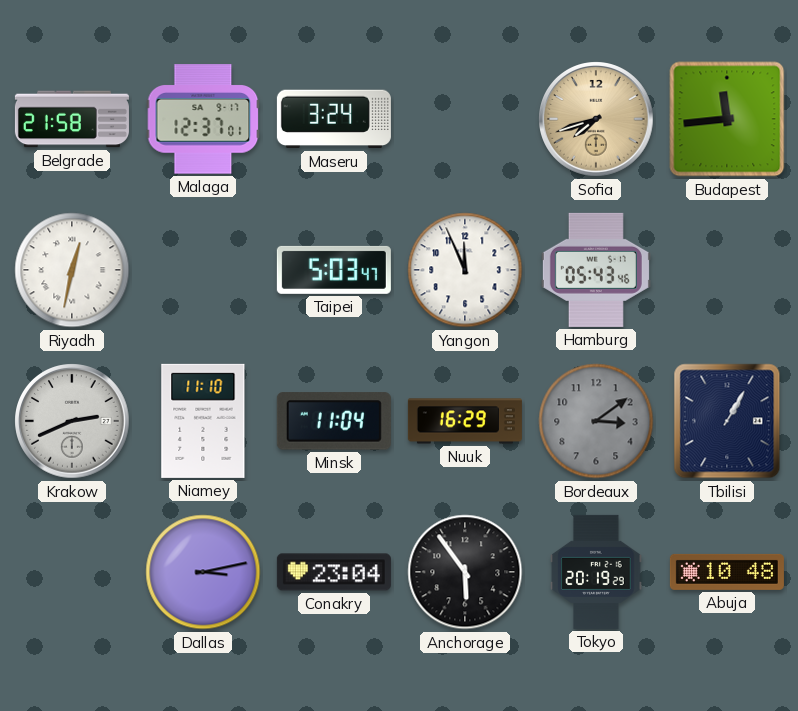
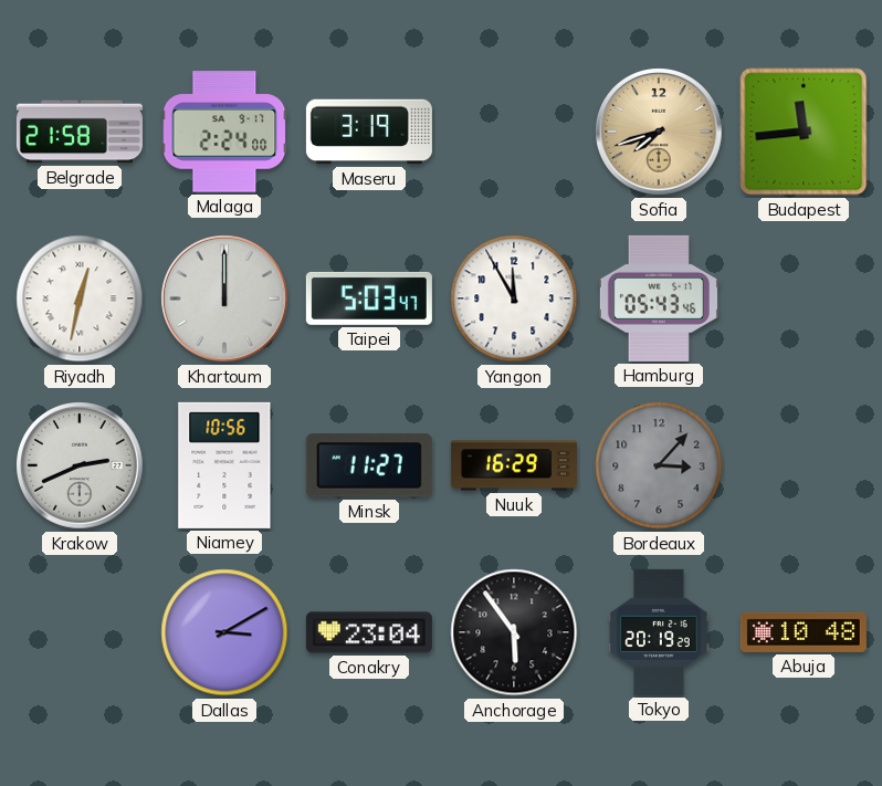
Malaga: 12:37 -> 2:24 (224, 132)
Maseru: 3:24 -> 3:19 (369, 132)
Khartoum: none -> 12:00 (224, 298)
Yangon: 11:56 -> 11:55 (514, 298)
Niamey: 11:10 -> 10:56 (224, 465)
Minsk: 11:04 -> 11:27 (369, 465)
Bordeaux: 3:09 -> 3:07 (659, 465)
Tbilisi: 1:05 -> none (727, 421)
Dallas: 3:13 -> 3:10 (224, 632)
